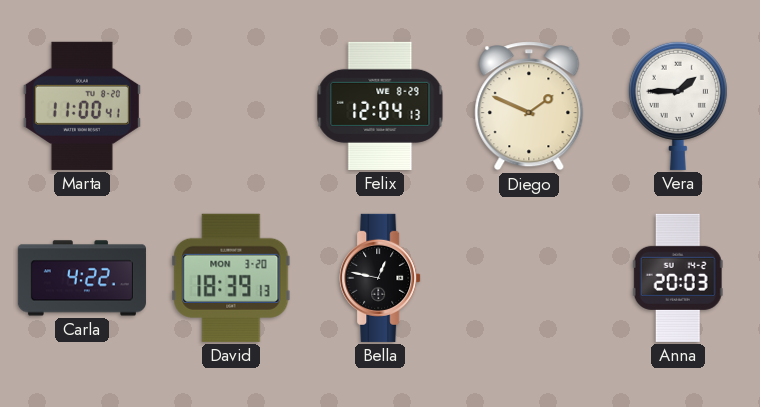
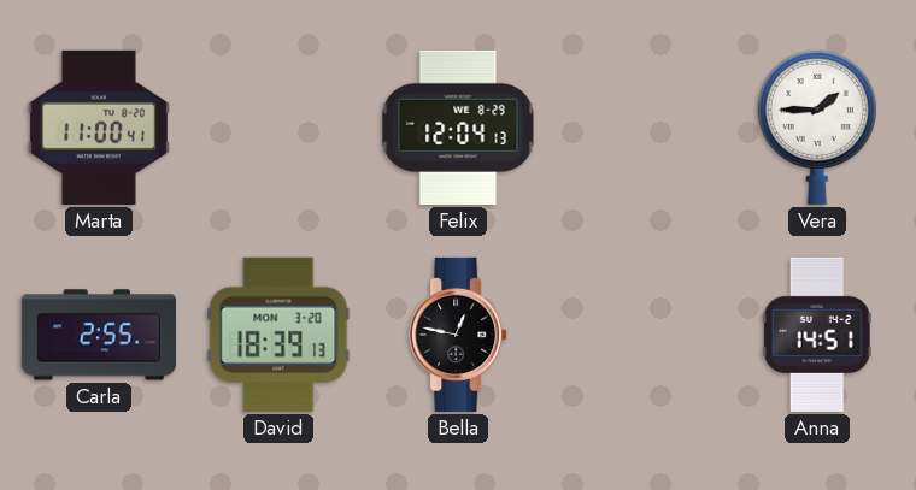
Diego: 1:49 -> none (529, 106)
Carla: 4:22 -> 2:55 (99, 335)
Anna: 20:03 -> 14:51 (817, 335)
